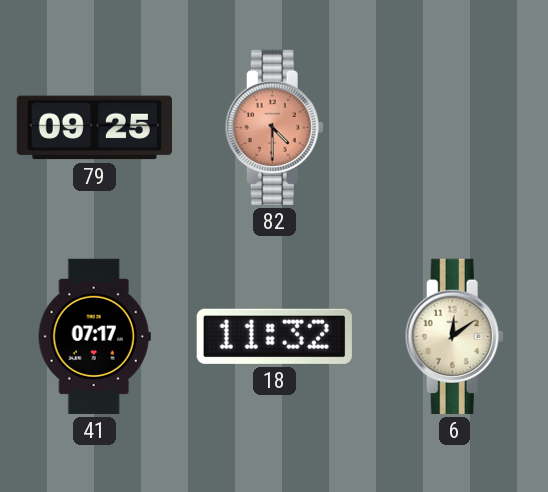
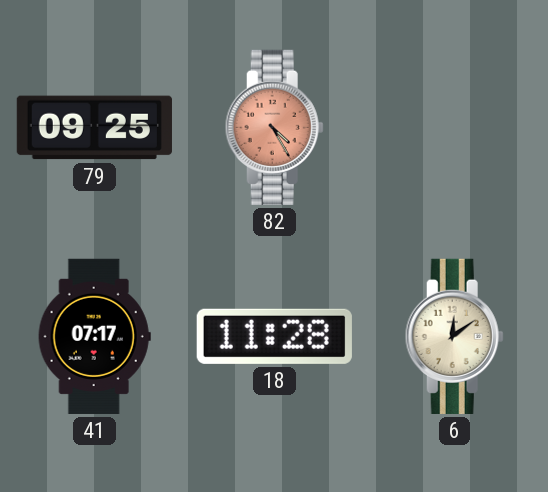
82: 4:30 -> 4:25 (274, 127)
18: 11:32 -> 11:28 (274, 336)
